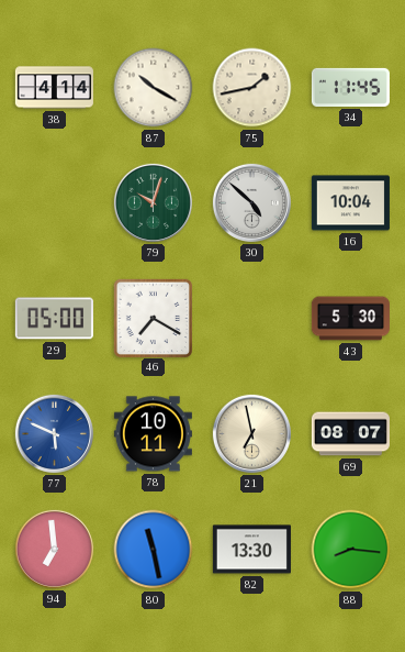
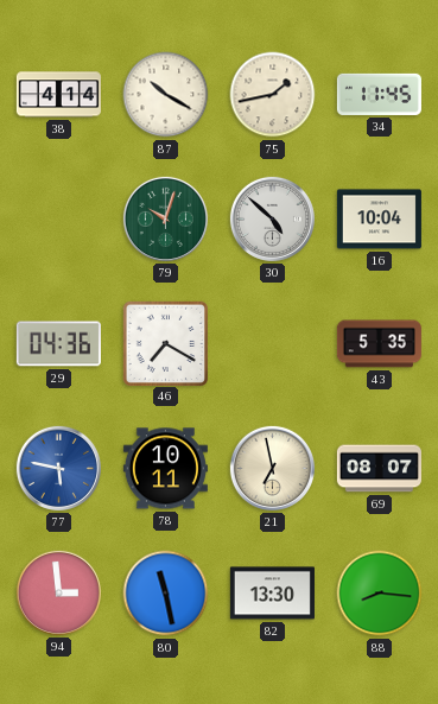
29: 05:00 -> 04:36 (58, 344)
43: 5:30 -> 5:35 (379, 344)
77: 5:49 -> 5:47 (58, 468)
94: 6:59 -> 2:59 (58, 592)
